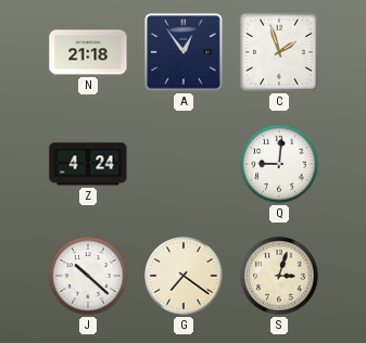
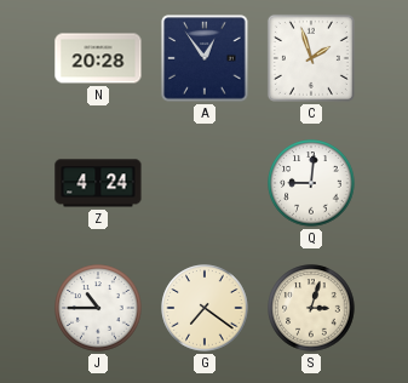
N: 21:18 -> 20:28 (98, 58)
J: 10:22 -> 10:45 (98, 308)
